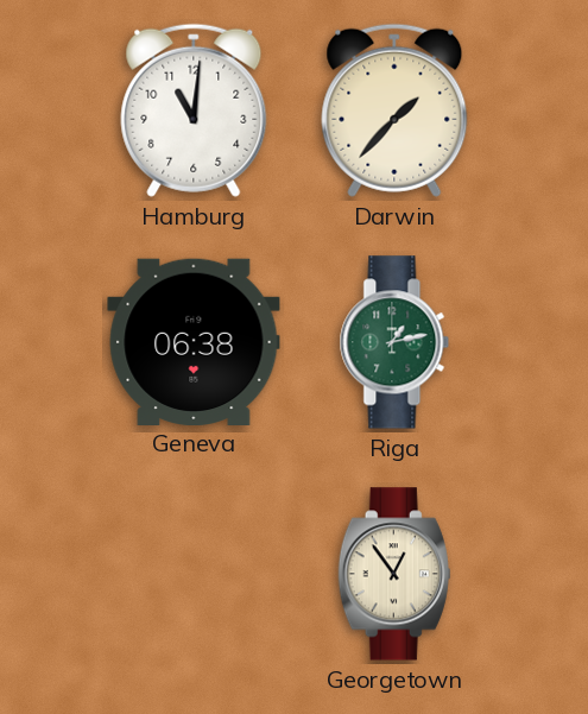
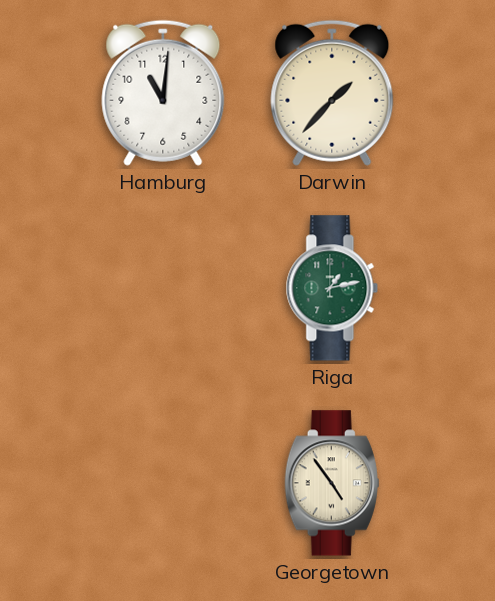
Geneva: 06:38 -> none (194, 341)
Georgetown: 12:54 -> 4:54 (332, 483)
